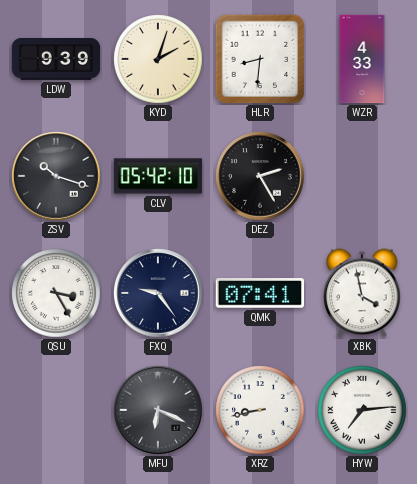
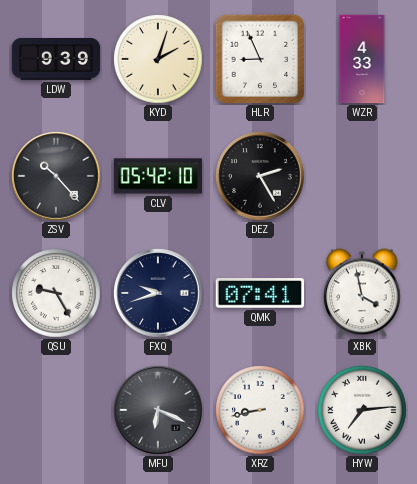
HLR: 8:31 -> 8:56 (260, 59)
ZSV: 10:18 -> 10:23 (56, 176)
QSU: 3:25 -> 9:25 (56, 293)
FXQ: 9:24 -> 9:42 (158, 293)
